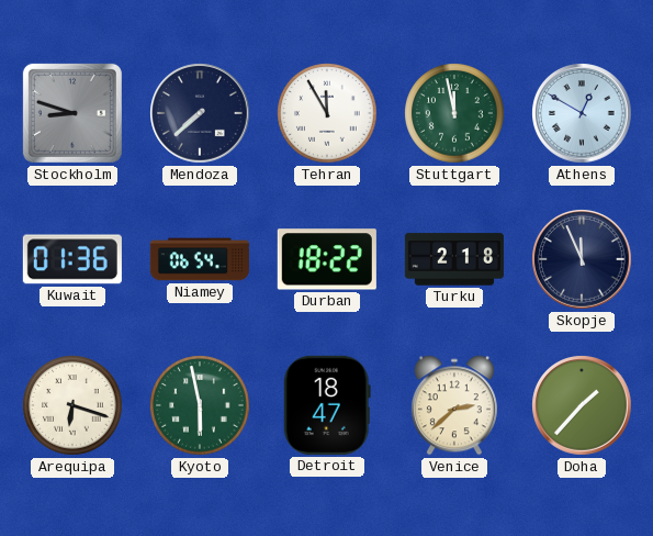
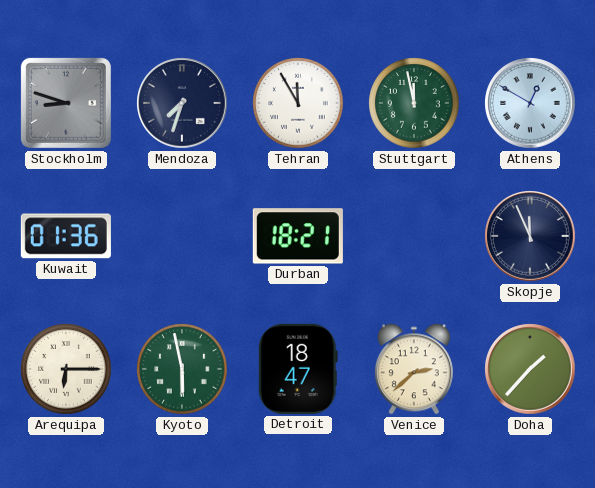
Mendoza: 7:38 -> 7:33 (182, 103)
Niamey: 06:54 -> none (200, 259)
Durban: 18:22 -> 18:21 (298, 236)
Turku: 2:18 -> none (454, 259)
Arequipa: 6:18 -> 6:15 (66, 369)
